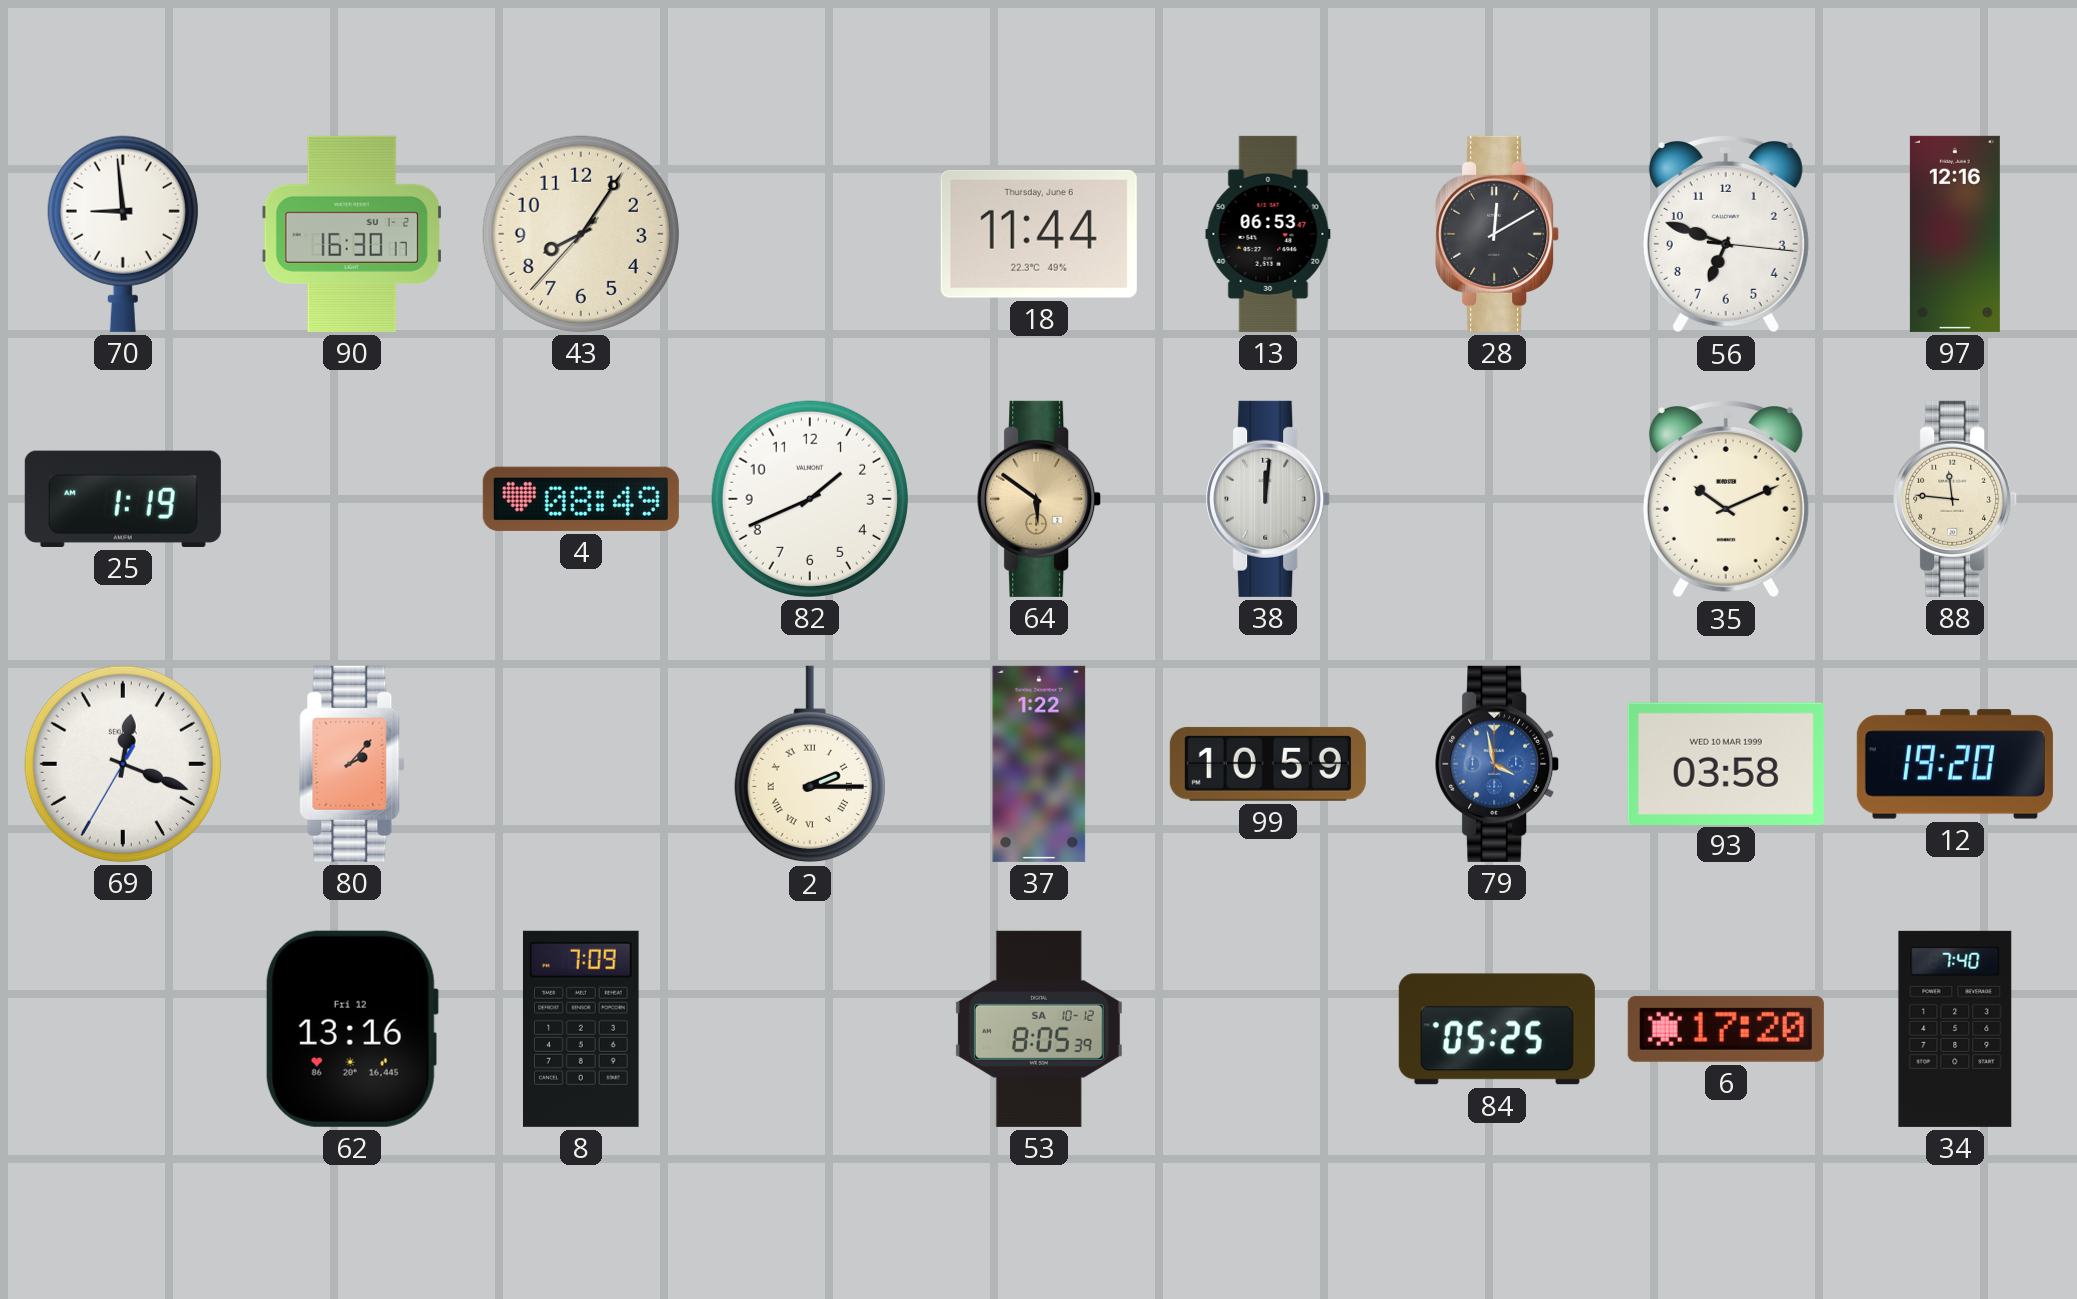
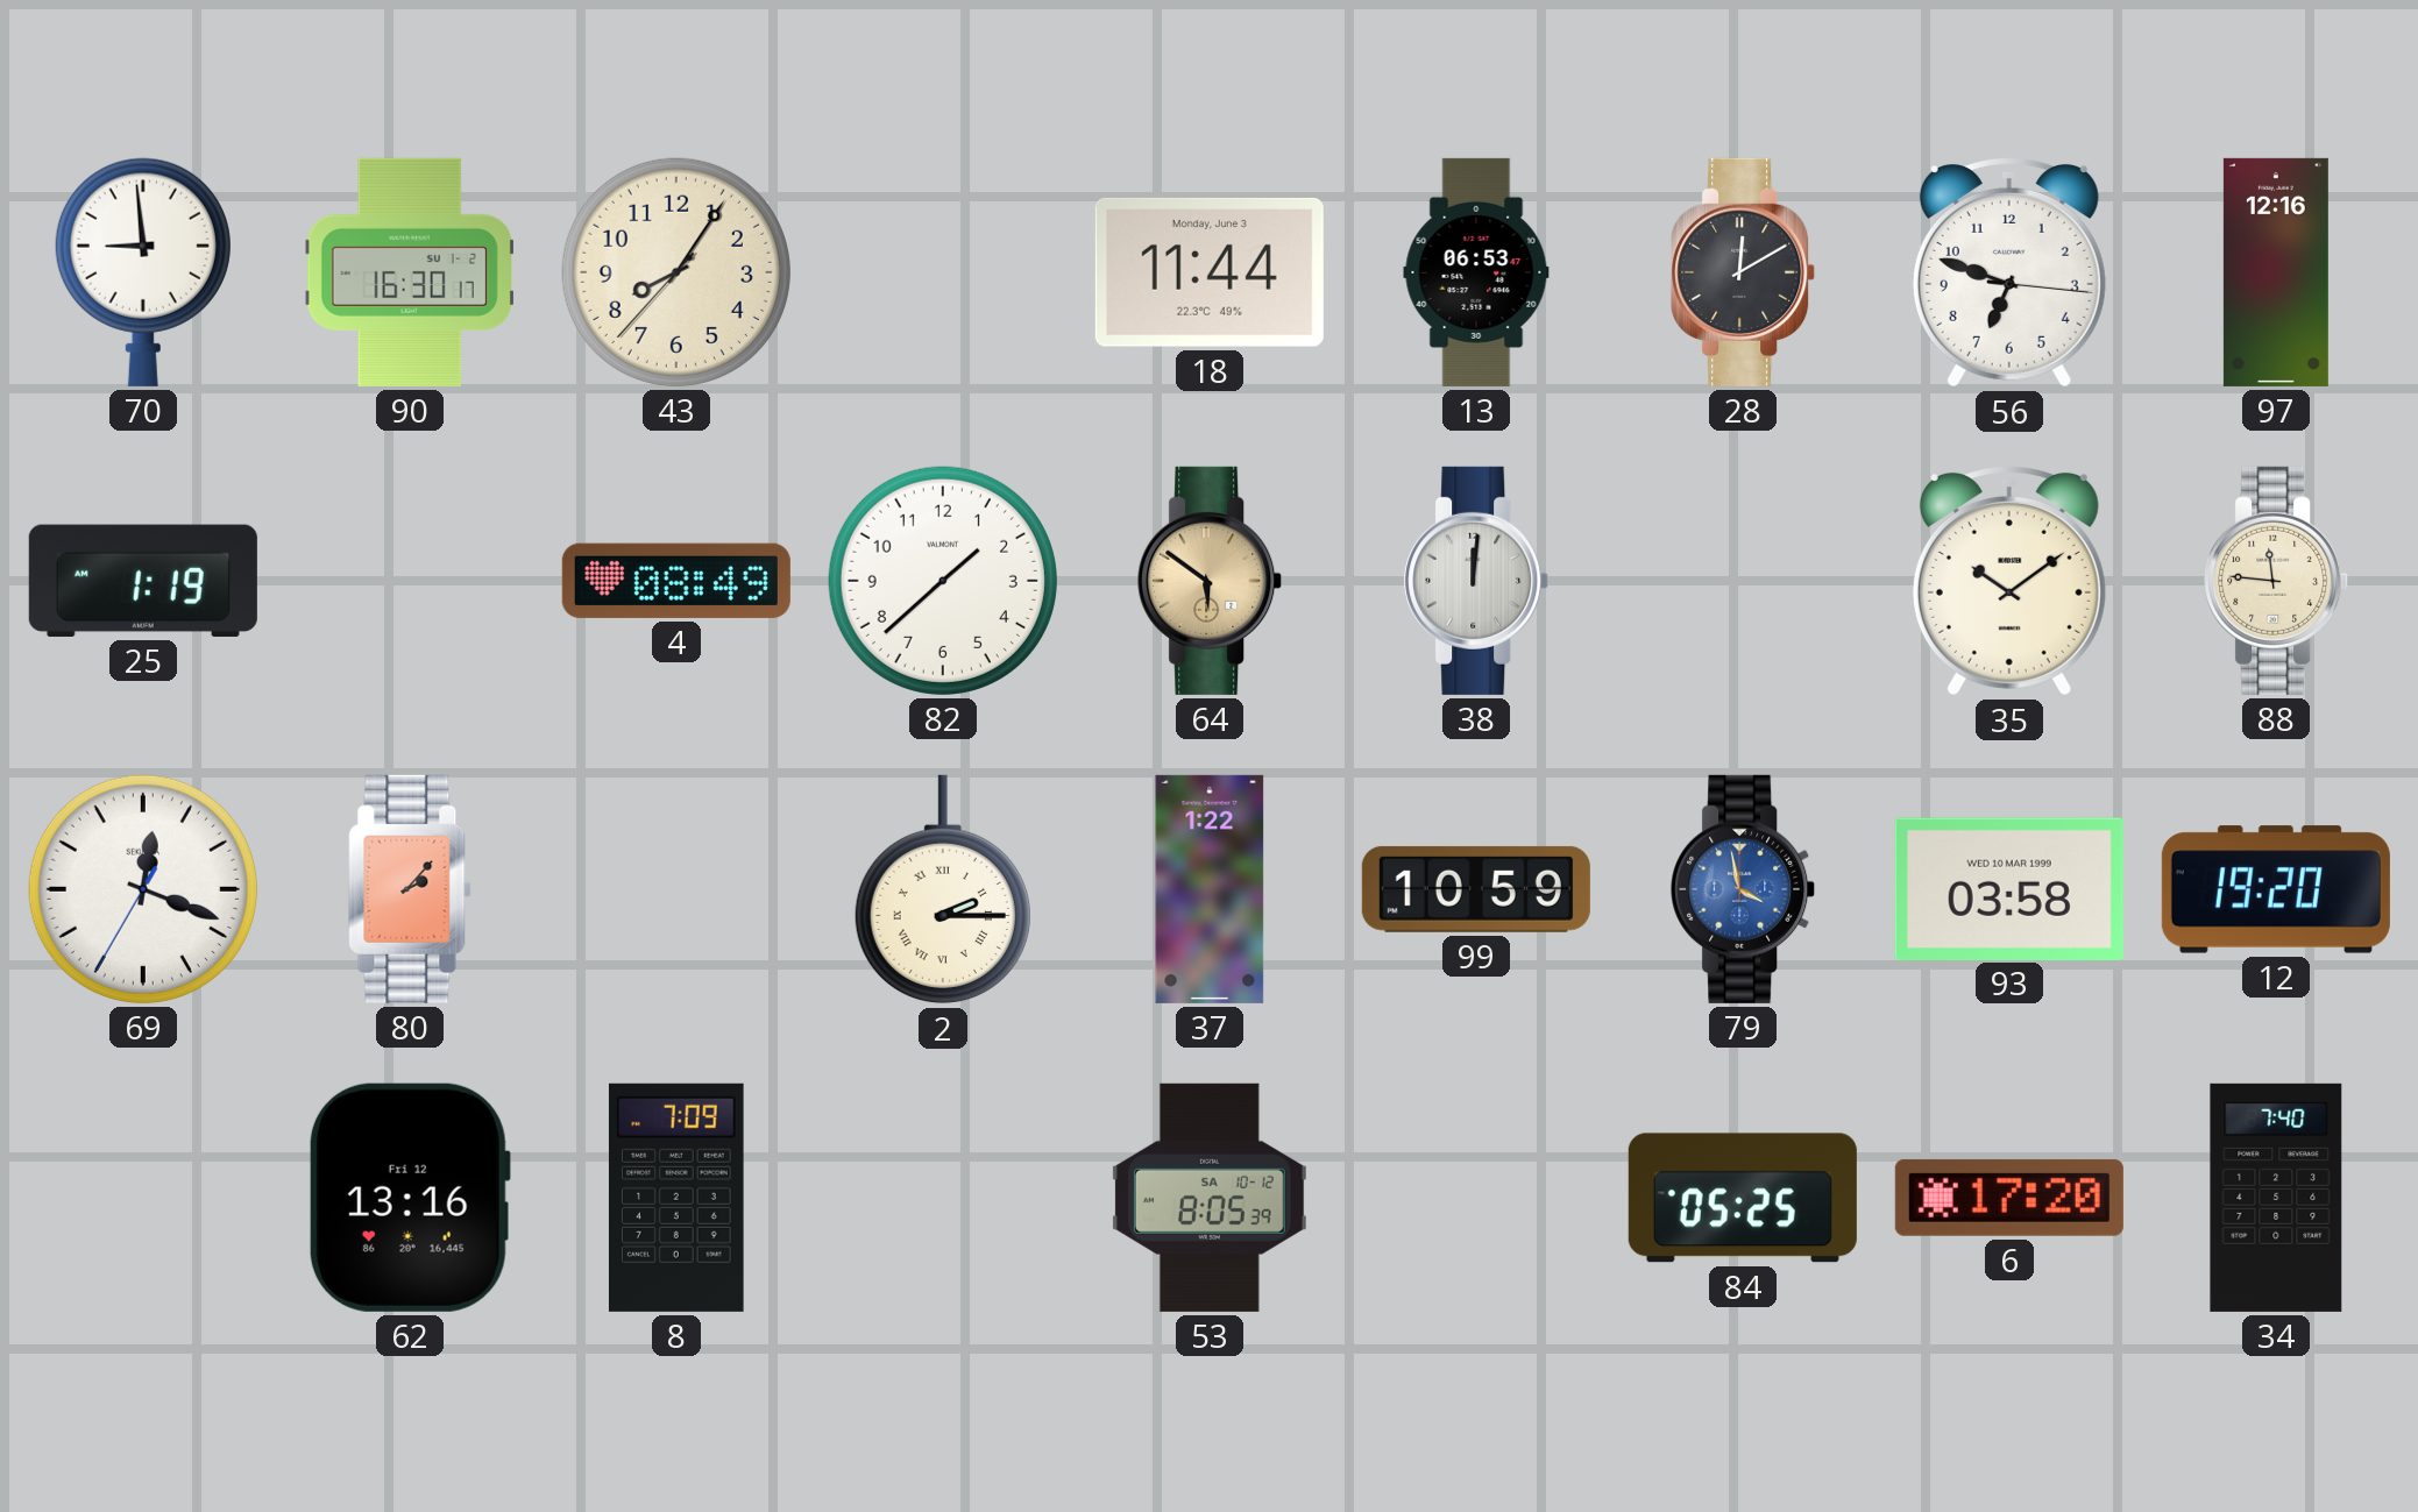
18 date: Thursday, June 6 -> Monday, June 3 (1210, 272)
82: 1:41 -> 1:38 (943, 581)
35: 10:11 -> 10:09 (2009, 581)
